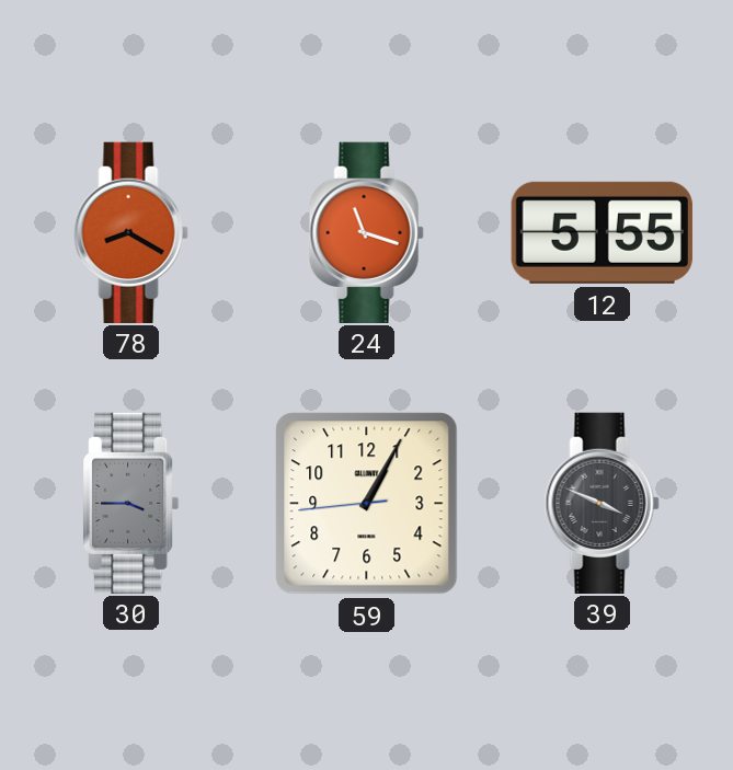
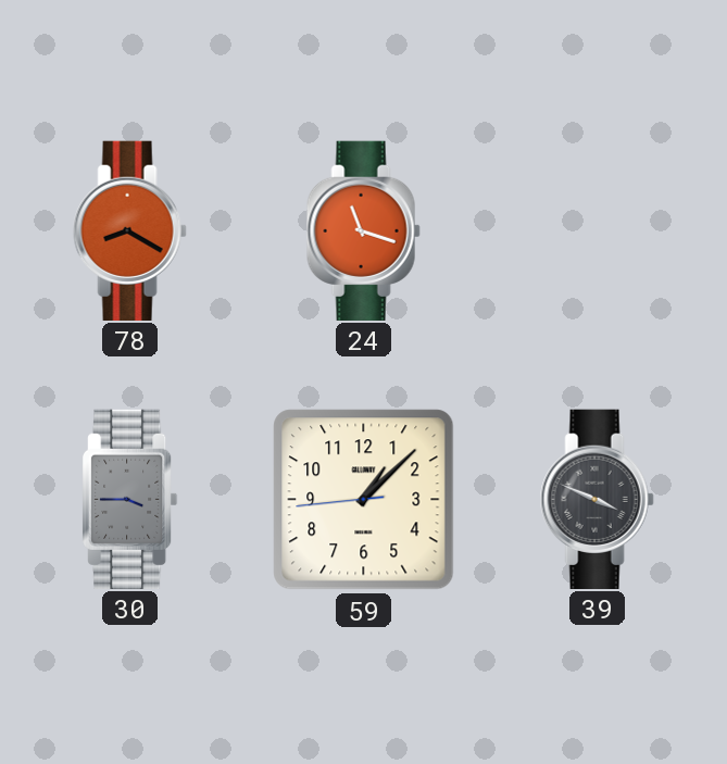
12: 5:55 -> none (602, 232)
59: 1:04 -> 1:07 (364, 500)
